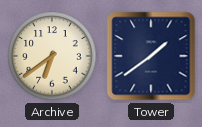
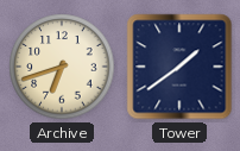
Archive: 6:39 -> 6:42 (62, 67)
